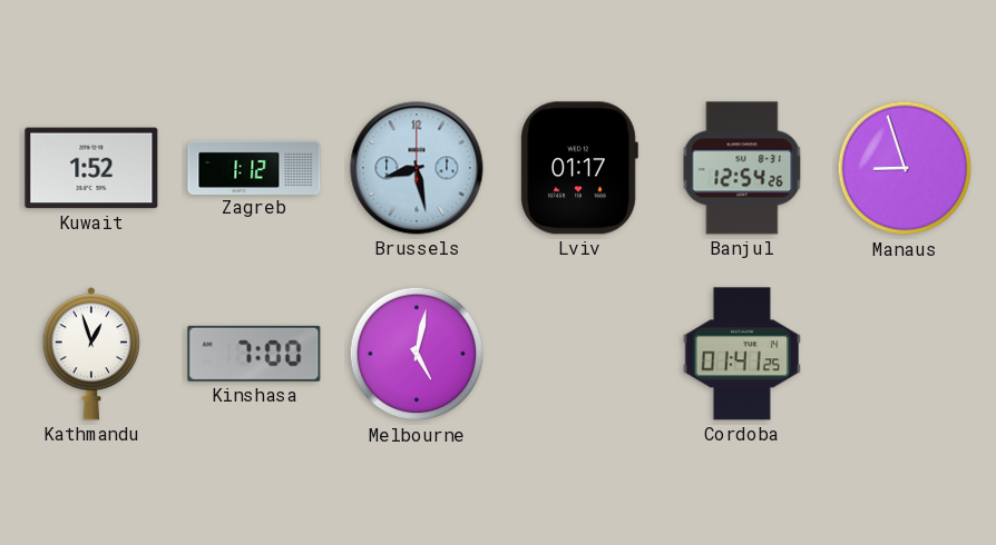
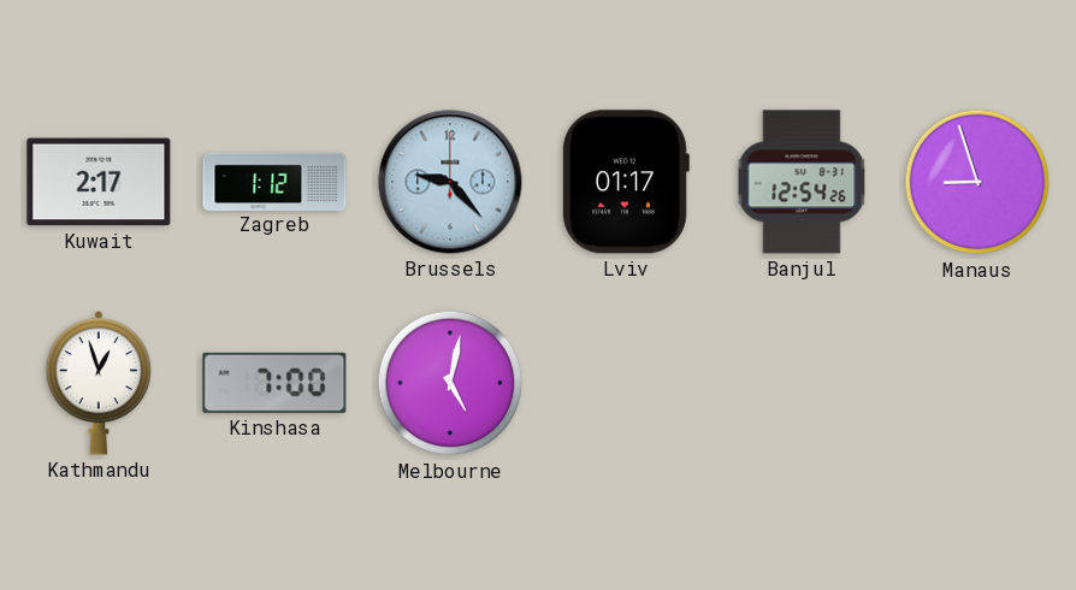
Kuwait: 1:52 -> 2:17 (99, 182)
Brussels: 8:28 -> 9:23 (450, 182)
Cordoba: 01:41 -> none (742, 354)
